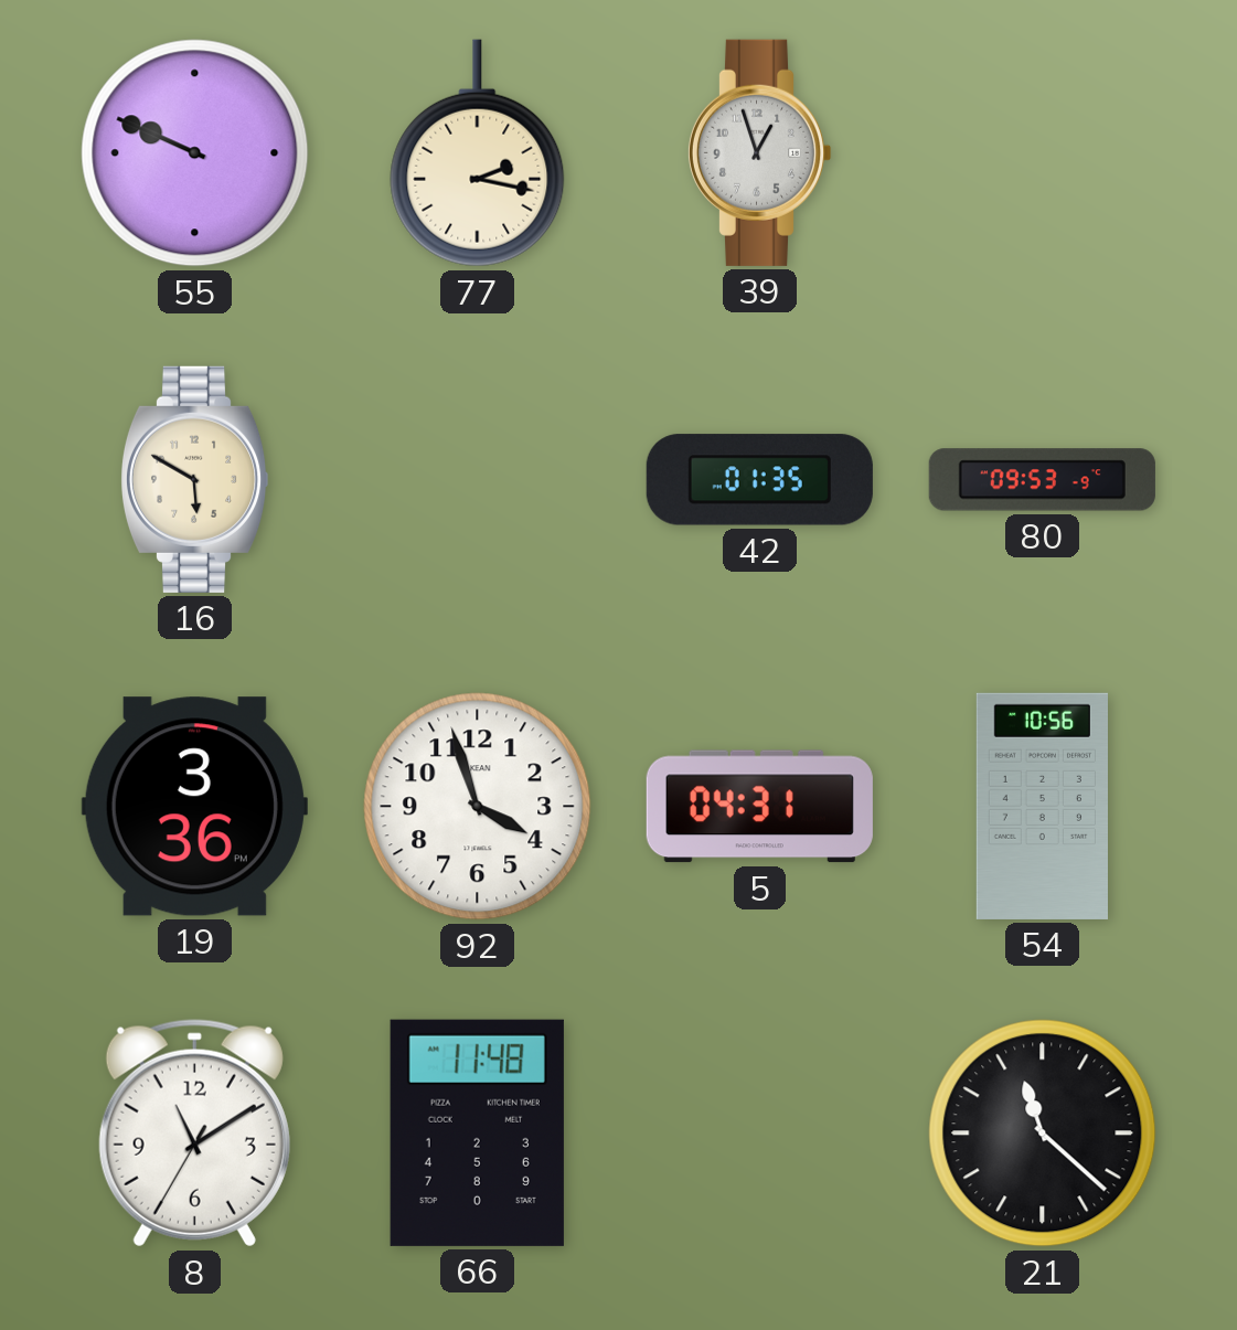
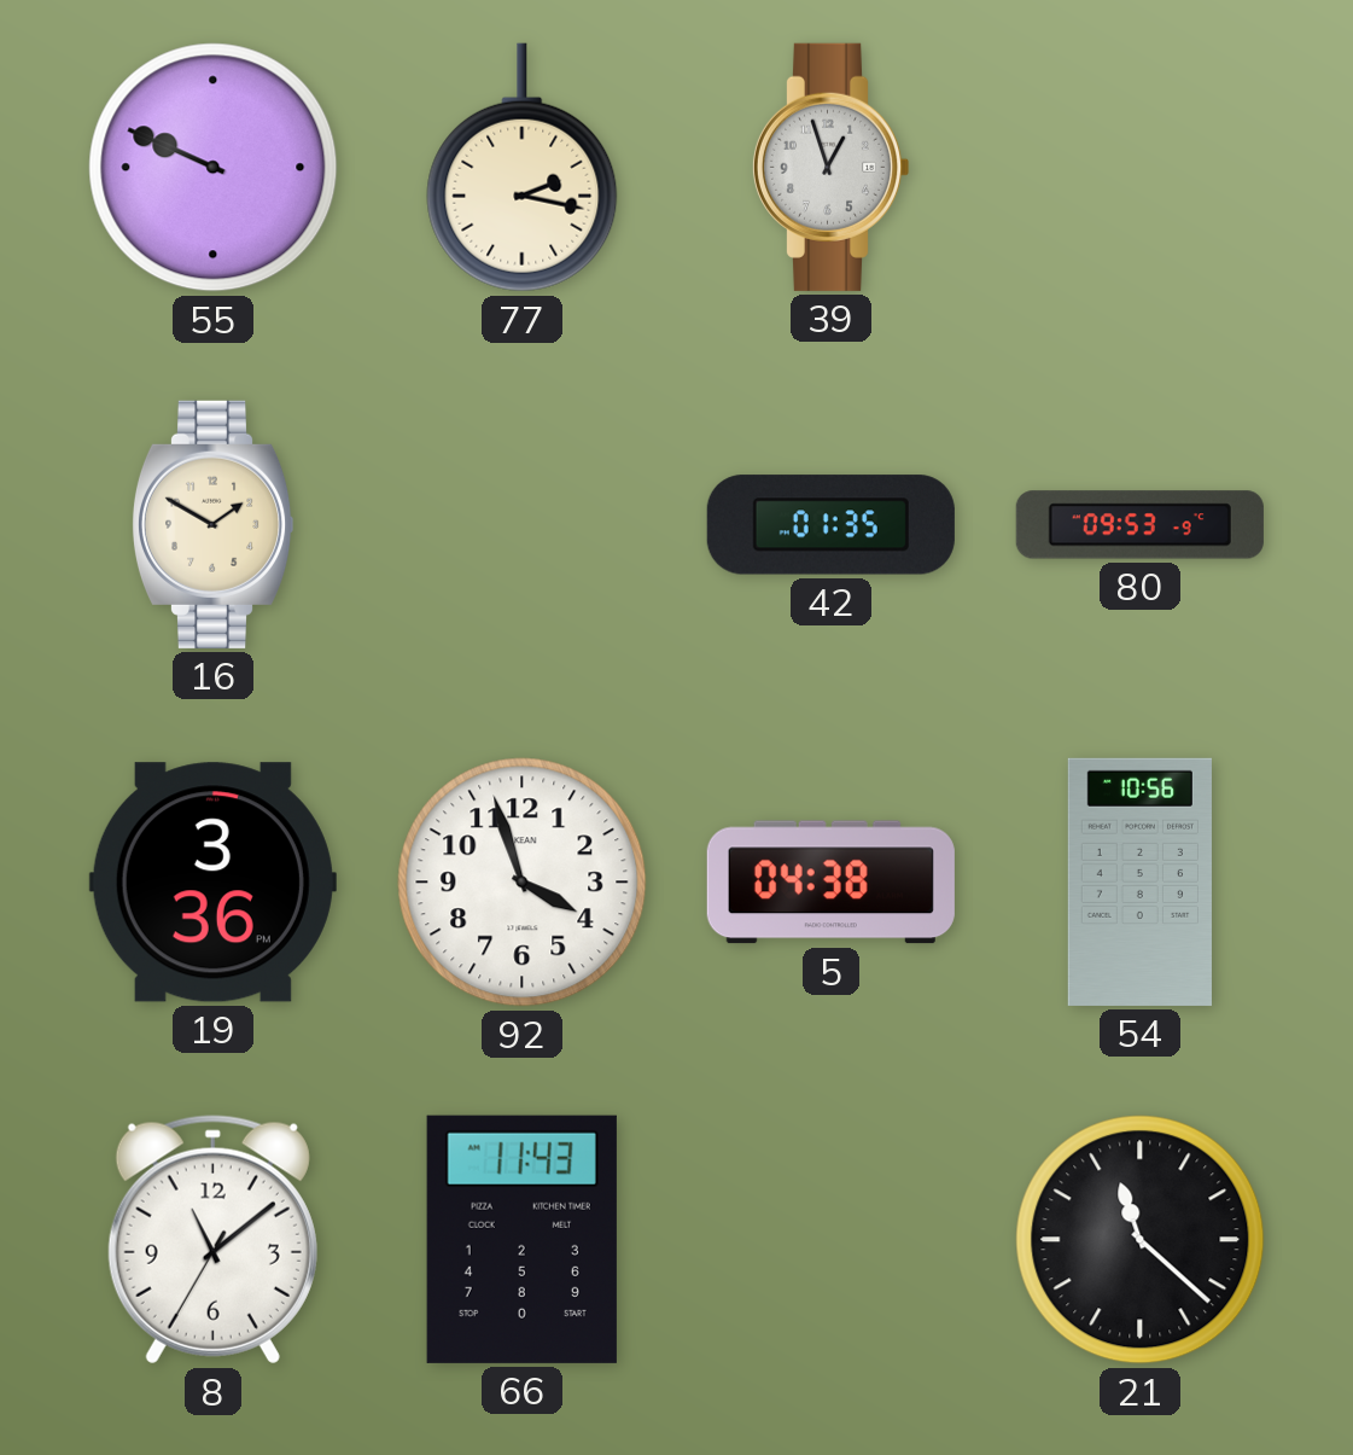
16: 5:50 -> 1:50 (212, 524)
5: 04:31 -> 04:38 (830, 883)
8: 11:09 -> 11:08 (212, 1240)
66: 11:48 -> 11:43 (521, 1239)
